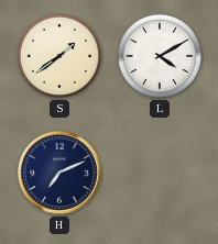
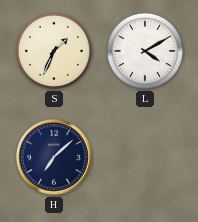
S: 1:39 -> 1:34 (54, 51)
H: 7:11 -> 7:08 (54, 157)
